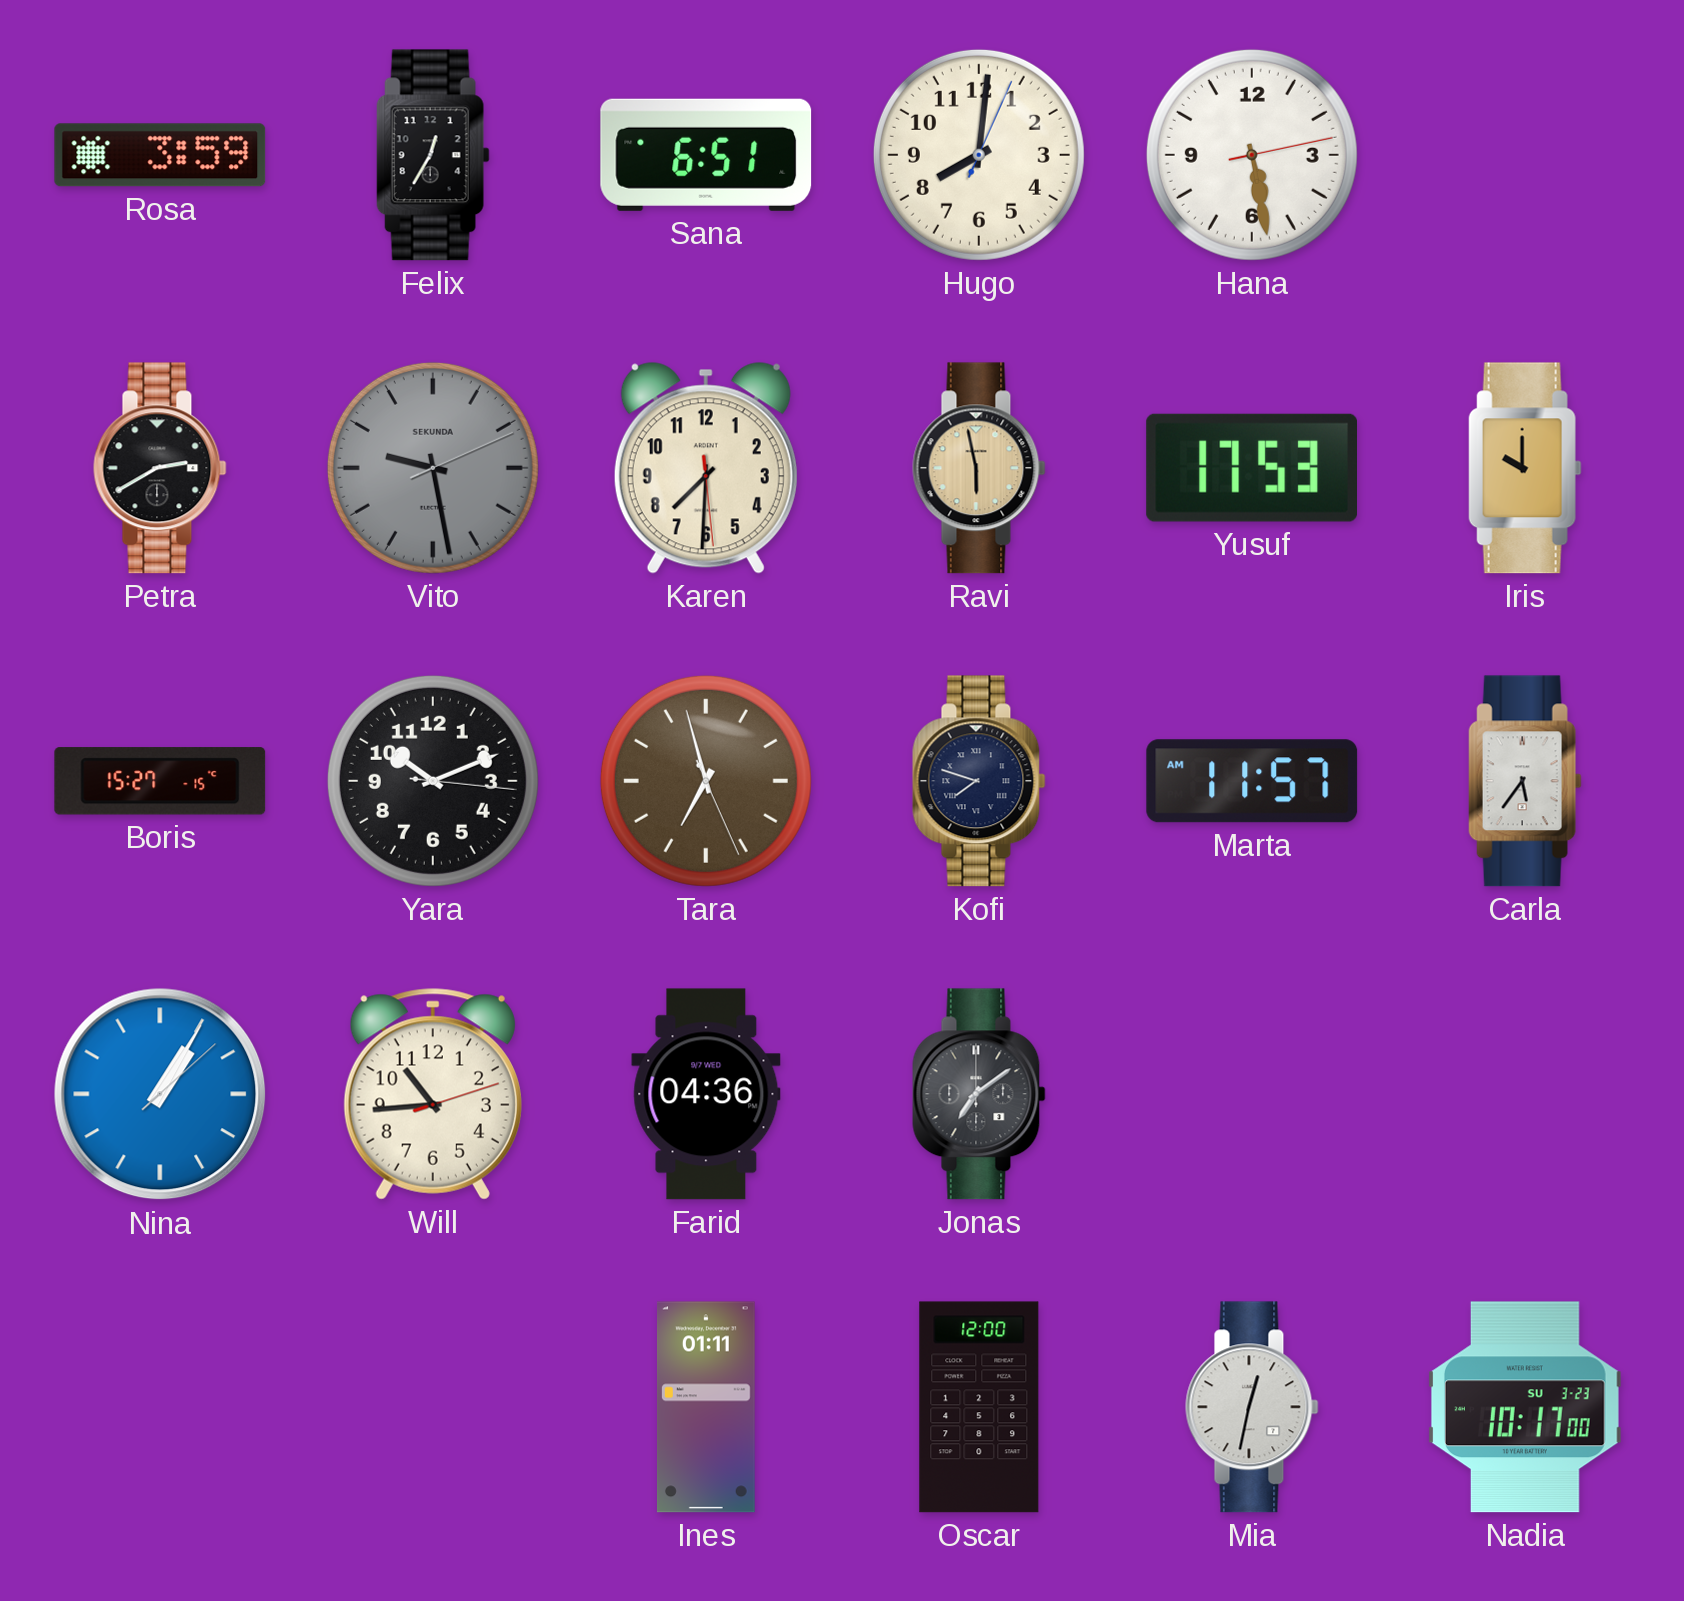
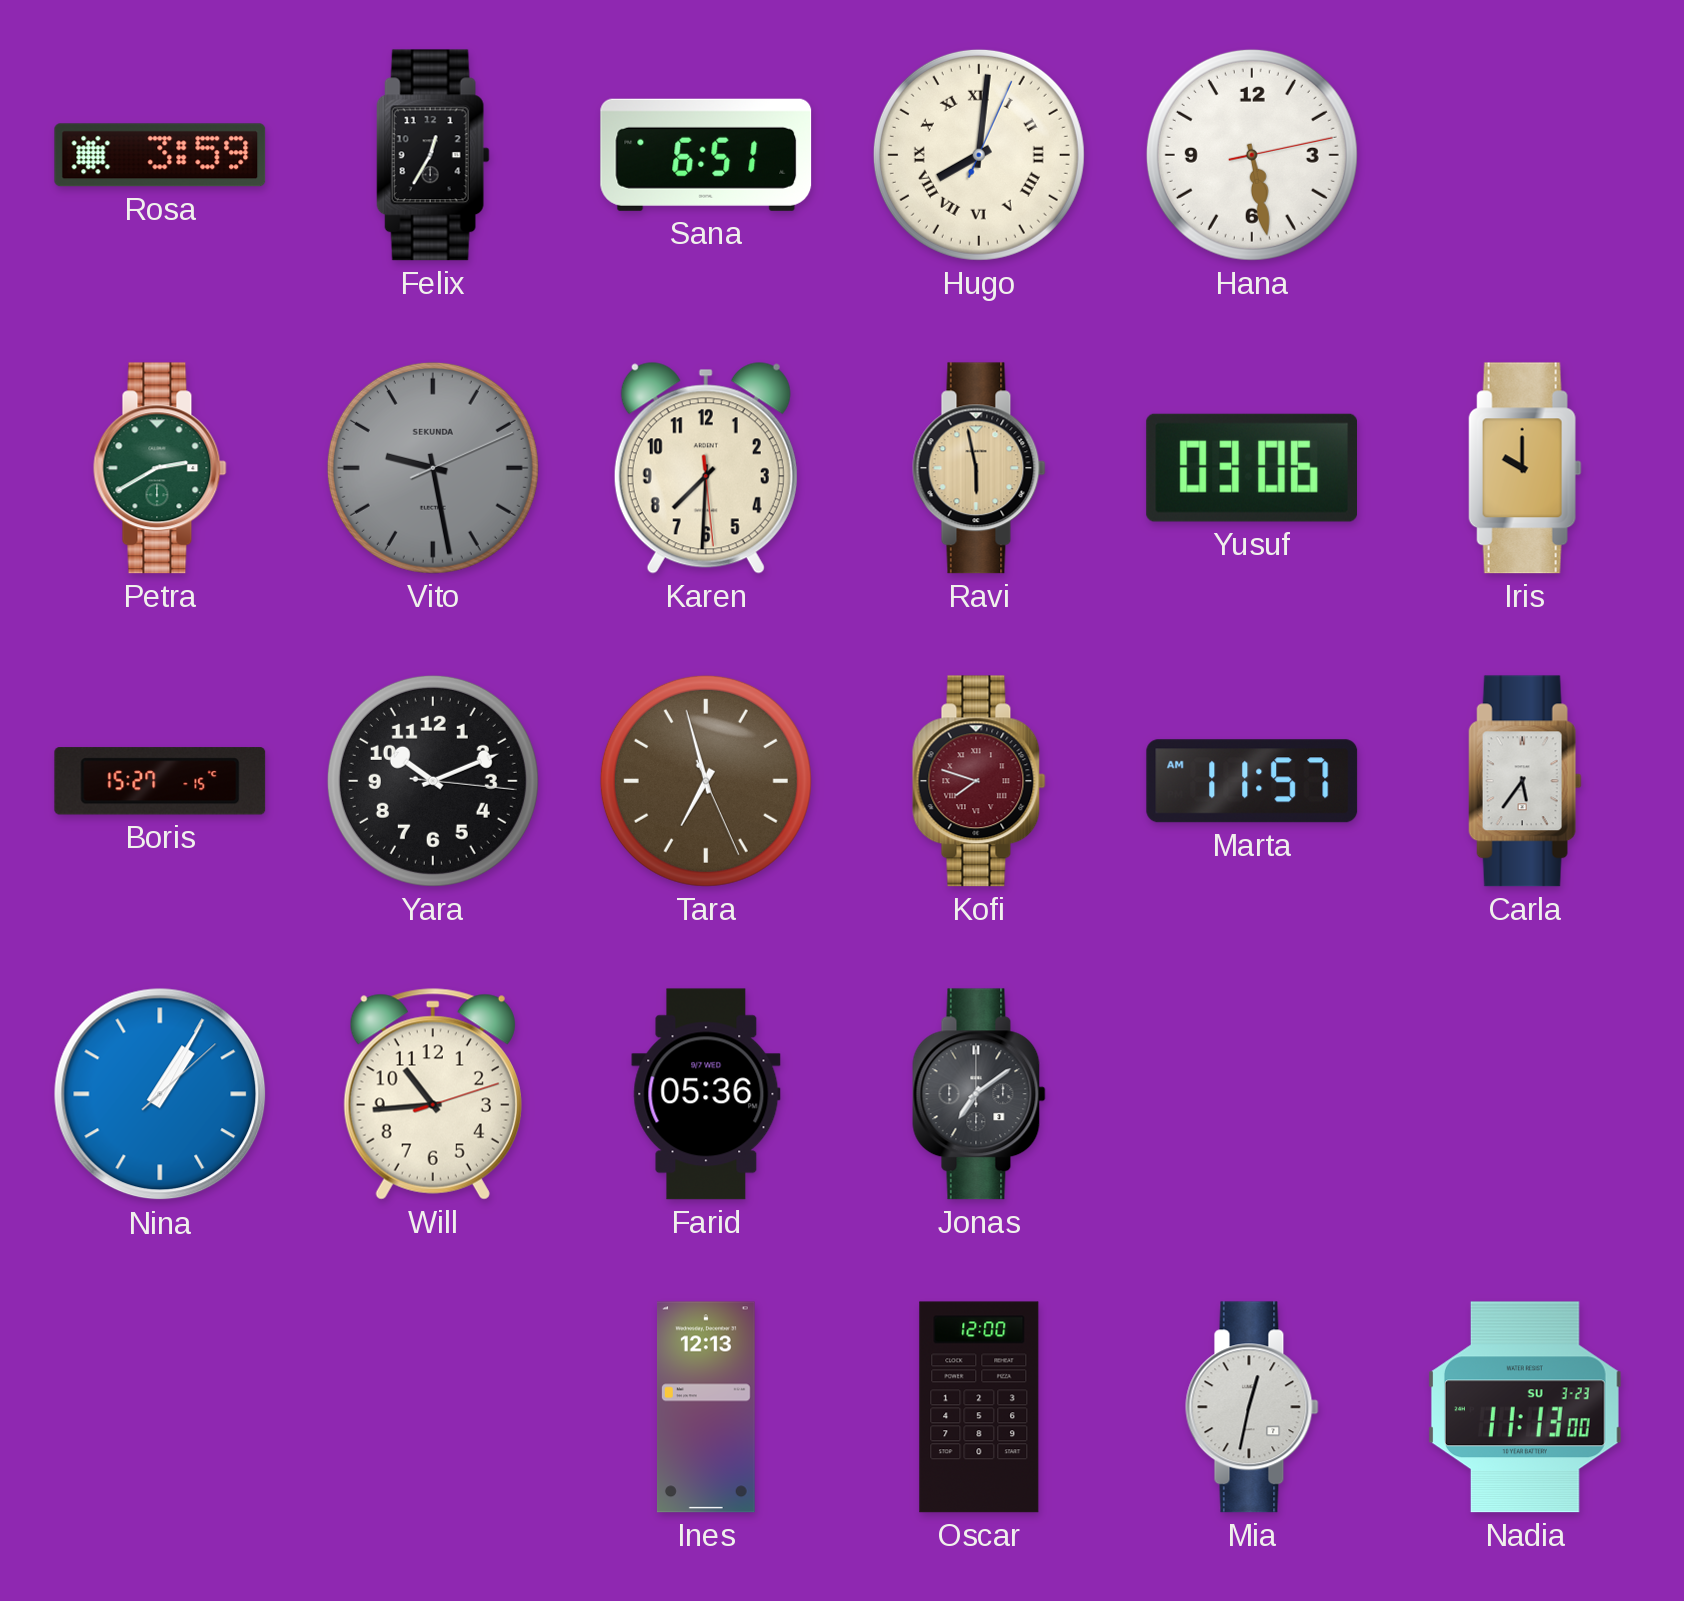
Hugo numerals: Arabic -> Roman (979, 155)
Petra dial: black -> green (160, 468)
Yusuf: 17:53 -> 03:06 (1251, 468)
Kofi dial: navy -> burgundy (979, 781)
Farid: 04:36 -> 05:36 (706, 1094)
Ines: 01:11 -> 12:13 (706, 1407)
Nadia: 10:17 -> 11:13 (1525, 1407)
